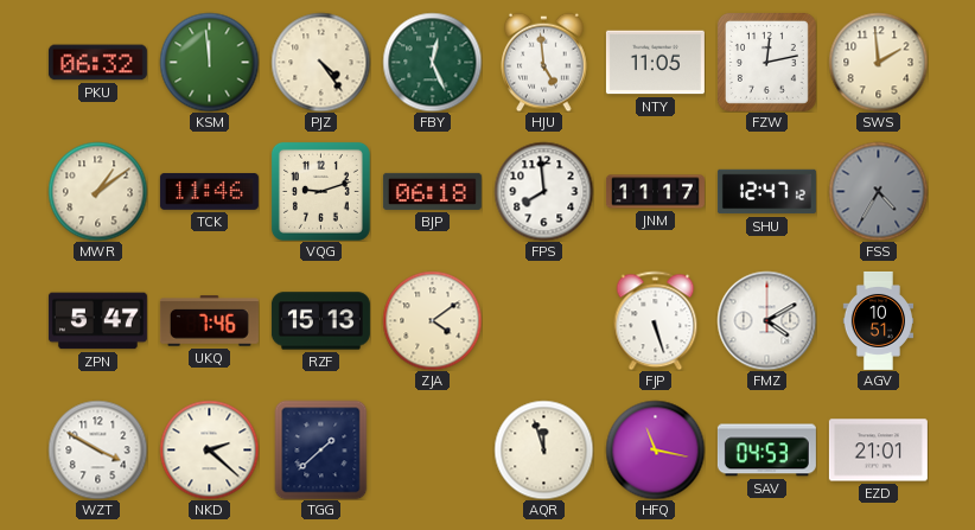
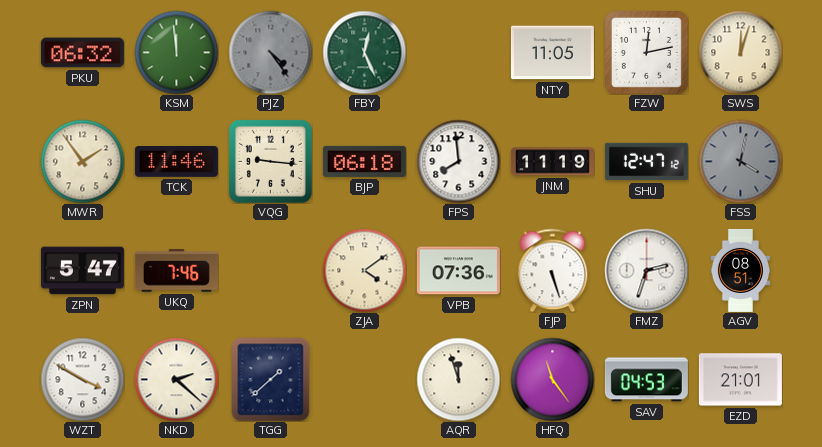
PJZ dial: cream -> grey (270, 52)
HJU: 4:59 -> none (544, 62)
SWS: 1:59 -> 12:03 (740, 52)
MWR: 1:09 -> 1:54 (82, 161)
VQG: 9:12 -> 9:16 (270, 161)
JNM: 11:17 -> 11:19 (552, 162)
FSS: 4:35 -> 4:02 (740, 161)
RZF: 15:13 -> none (320, 321)
VPB: none -> 07:36 (458, 271)
FMZ: 4:10 -> 2:33 (646, 270)
AGV: 10:51 -> 08:51 (741, 270)
HFQ: 11:17 -> 11:24 (552, 379)
